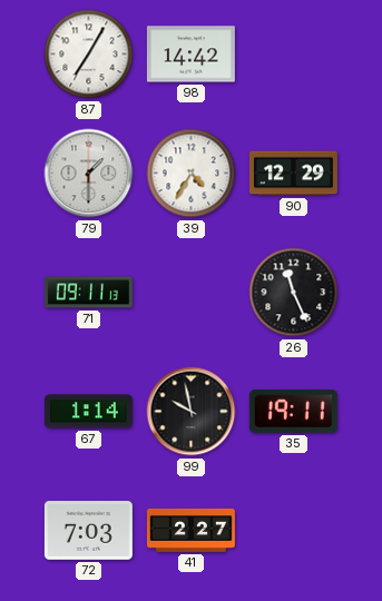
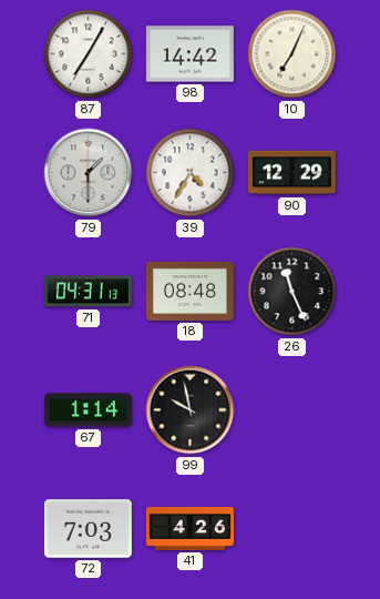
10: none -> 7:04 (292, 54)
71: 09:11 -> 04:31 (88, 292)
18: none -> 08:48 (189, 291)
35: 19:11 -> none (293, 412)
41: 2:27 -> 4:26 (189, 528)
